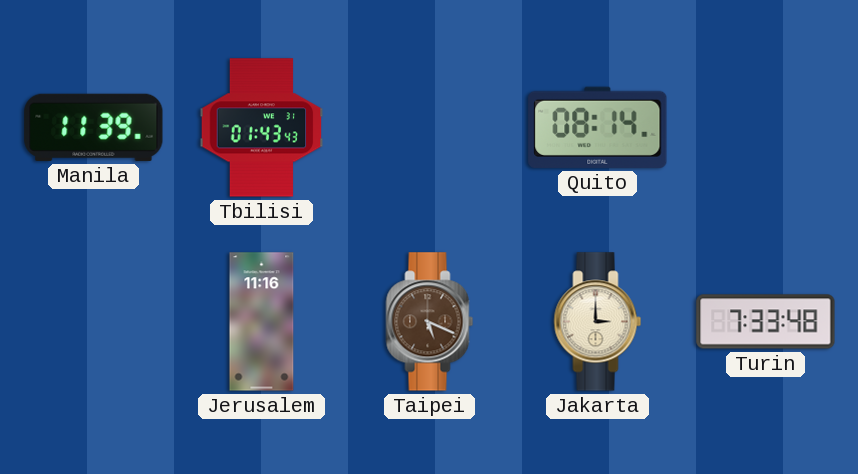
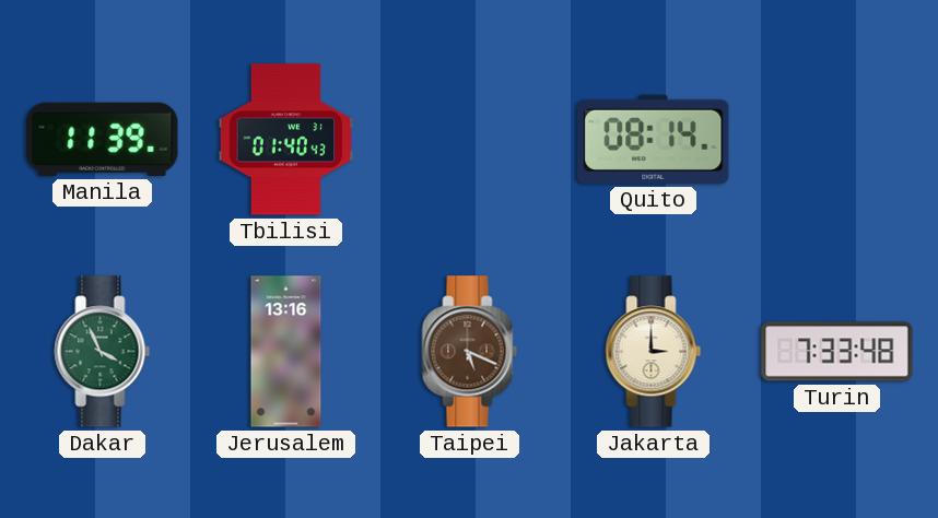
Tbilisi: 01:43 -> 01:40 (286, 140)
Dakar: none -> 3:56 (103, 352)
Jerusalem: 11:16 -> 13:16 (286, 352)
